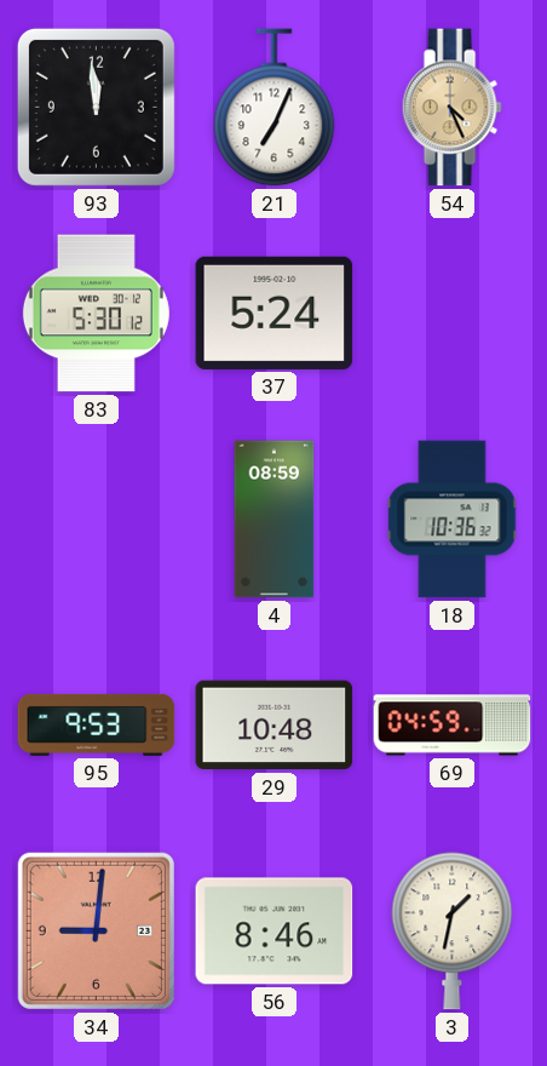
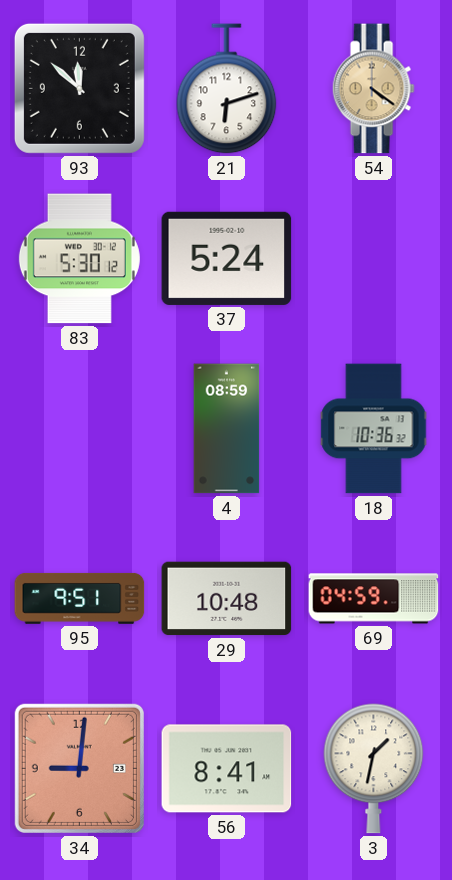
93: 11:59 -> 11:52 (79, 88)
21: 7:04 -> 6:12 (227, 89)
54: 4:26 -> 4:21 (373, 89)
95: 9:53 -> 9:51 (80, 598)
56: 8:46 -> 8:41 (227, 769)
